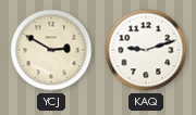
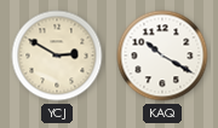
KAQ: 9:12 -> 10:20 (162, 56)
